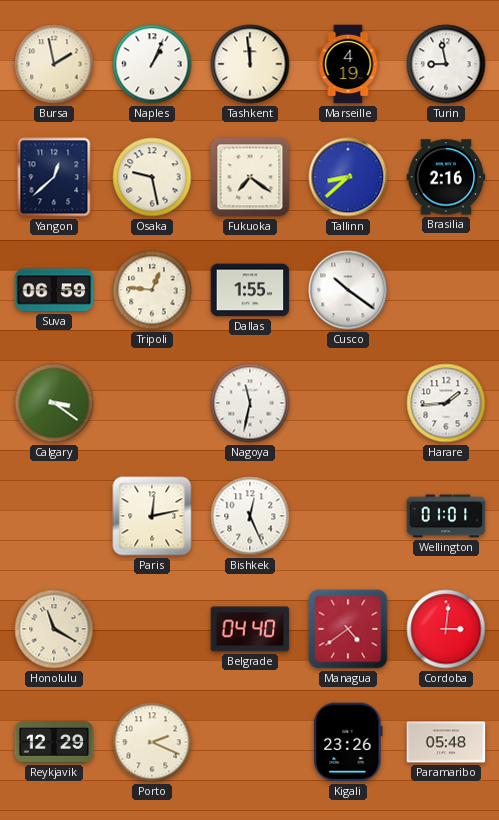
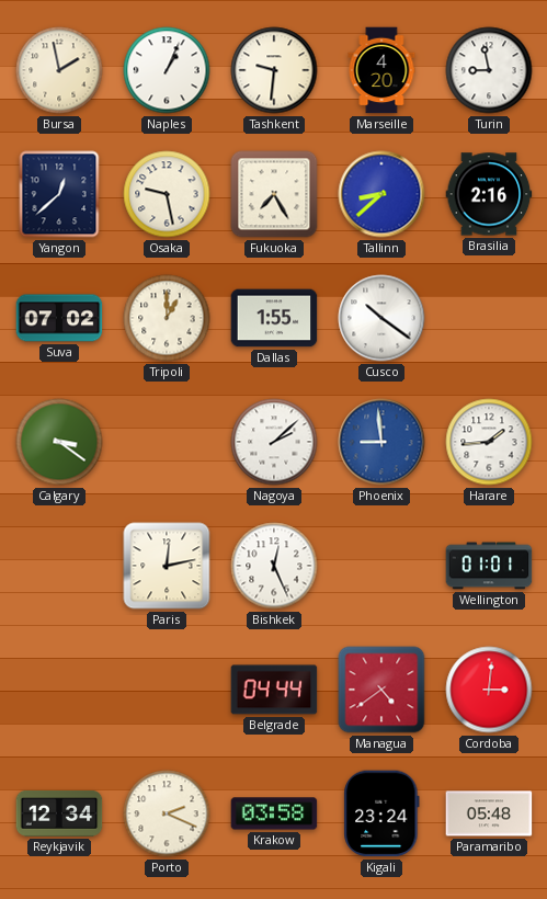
Tashkent: 11:59 -> 9:31 (274, 70)
Marseille: 4:19 -> 4:20 (381, 70)
Fukuoka: 7:21 -> 7:25 (274, 194)
Suva: 06:59 -> 07:02 (59, 318)
Tripoli: 12:46 -> 1:00 (167, 318)
Nagoya: 11:32 -> 2:08 (274, 442)
Phoenix: none -> 8:59 (381, 442)
Honolulu: 11:20 -> none (54, 629)
Belgrade: 04:40 -> 04:44 (274, 690)
Reykjavik: 12:29 -> 12:34 (59, 813)
Krakow: none -> 03:58 (274, 813)
Kigali: 23:26 -> 23:24 (381, 813)
